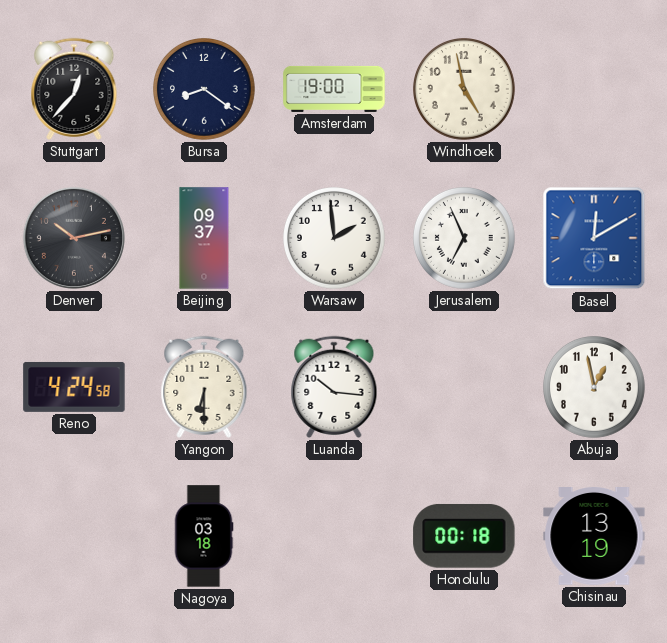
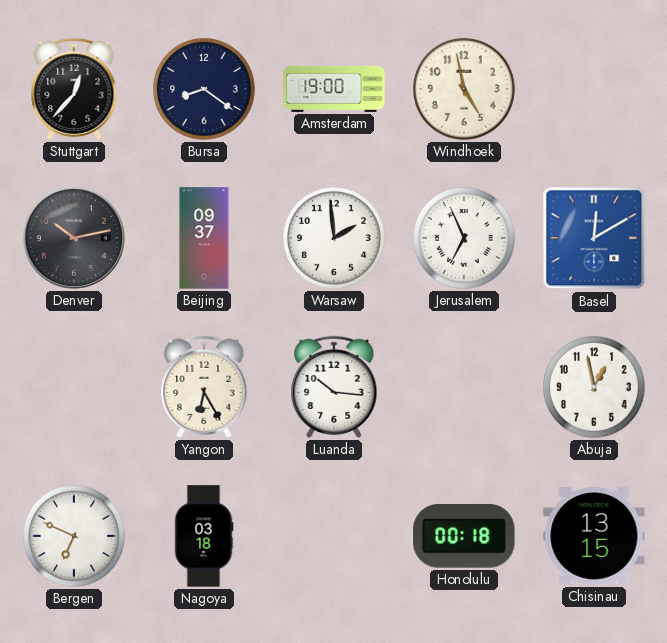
Reno: 4:24 -> none (74, 387)
Yangon: 6:30 -> 6:25 (204, 387)
Bergen: none -> 6:49 (75, 537)
Chisinau: 13:19 -> 13:15 (594, 537)
